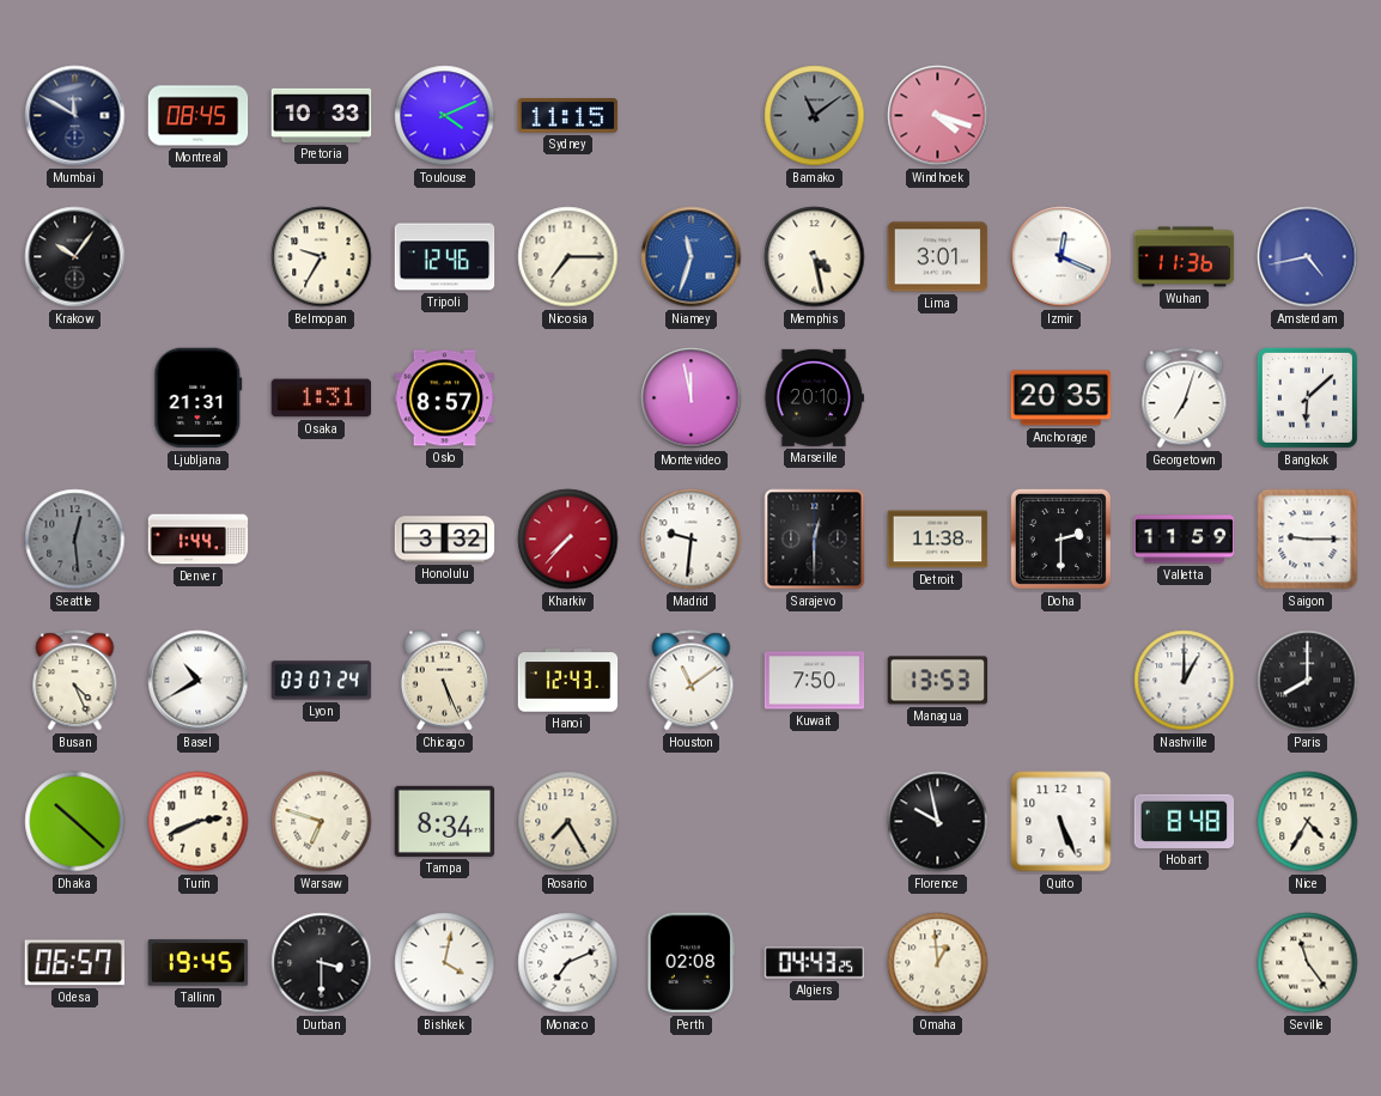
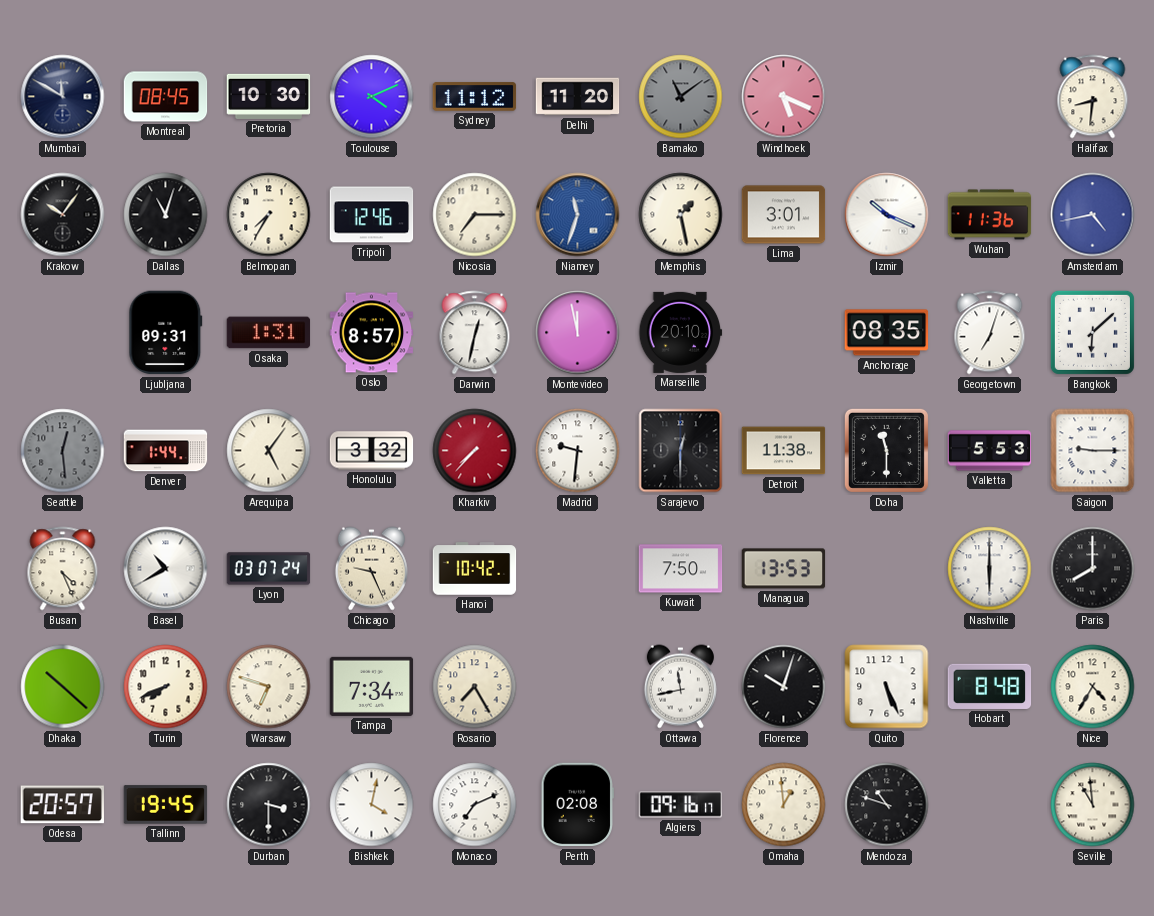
Pretoria: 10:33 -> 10:30 (269, 96)
Sydney: 11:15 -> 11:12 (475, 97)
Delhi: none -> 11:20 (578, 97)
Windhoek: 4:18 -> 5:19 (784, 97)
Halifax: none -> 8:31 (1093, 97)
Dallas: none -> 11:03 (166, 215)
Belmopan: 9:35 -> 7:35 (269, 215)
Memphis: 4:28 -> 1:28 (681, 215)
Izmir: 12:19 -> 10:19 (887, 215)
Ljubljana: 21:31 -> 09:31 (166, 333)
Darwin: none -> 12:32 (475, 333)
Anchorage: 20:35 -> 08:35 (887, 333)
Arequipa: none -> 5:06 (269, 451)
Doha: 2:30 -> 11:30 (886, 450)
Valletta: 11:59 -> 5:53 (990, 451)
Chicago: 5:26 -> 9:26 (371, 569)
Hanoi: 12:43 -> 10:42 (475, 569)
Houston: 11:09 -> none (692, 681)
Nashville: 1:00 -> 6:00 (990, 569)
Turin: 2:41 -> 7:41 (166, 687)
Tampa: 8:34 -> 7:34 (372, 686)
Ottawa: none -> 11:43 (680, 687)
Florence: 9:58 -> 10:03 (784, 687)
Odesa: 06:57 -> 20:57 (62, 805)
Algiers: 04:43 -> 09:16 (681, 805)
Mendoza: none -> 10:48 (887, 805)
Seville: 11:24 -> 10:59 (1093, 805)
